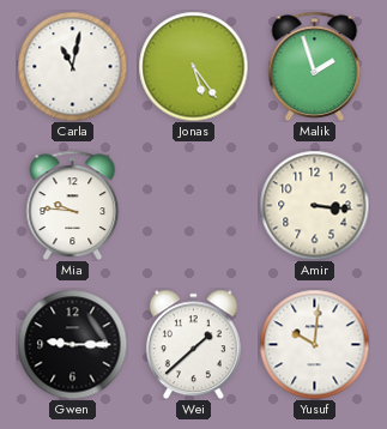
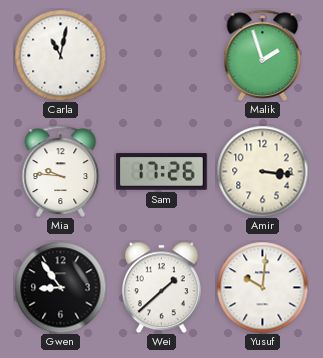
Jonas: 5:24 -> none (193, 66)
Sam: none -> 17:26 (162, 172)
Gwen: 9:15 -> 8:54 (60, 287)
